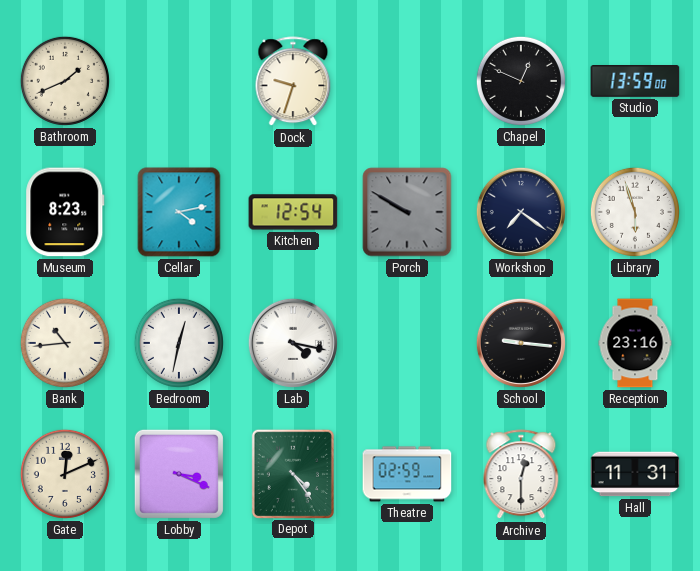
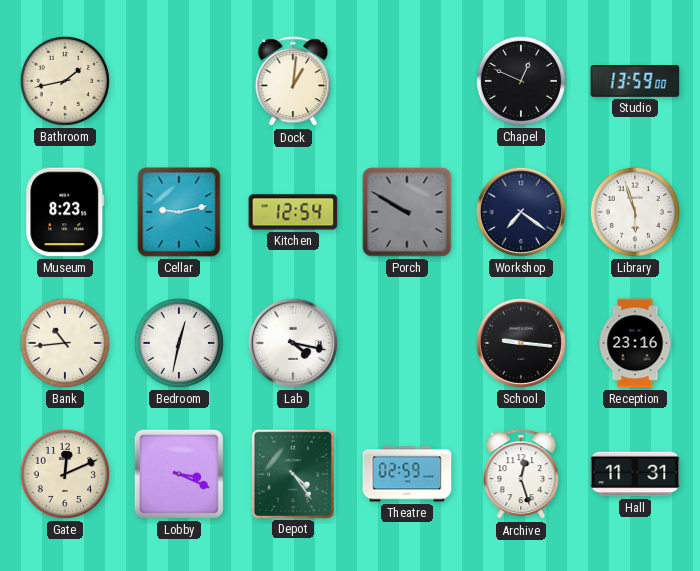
Bathroom: 1:41 -> 1:43 (65, 81)
Dock: 9:33 -> 1:01 (293, 82)
Cellar: 4:13 -> 9:13 (179, 212)
Archive: 12:30 -> 12:27 (521, 475)
